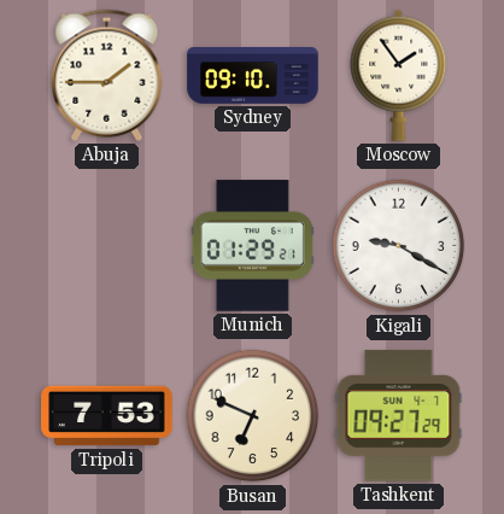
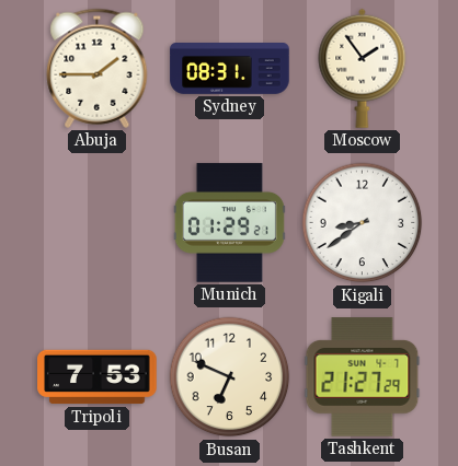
Sydney: 09:10 -> 08:31 (230, 69)
Kigali: 9:20 -> 8:39 (363, 223)
Tashkent: 09:27 -> 21:27 (363, 377)
